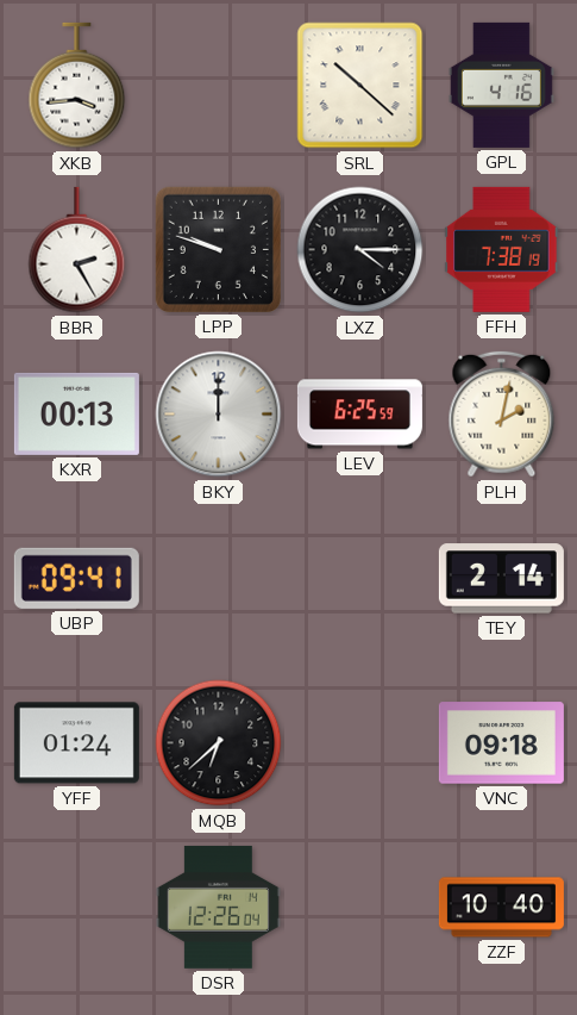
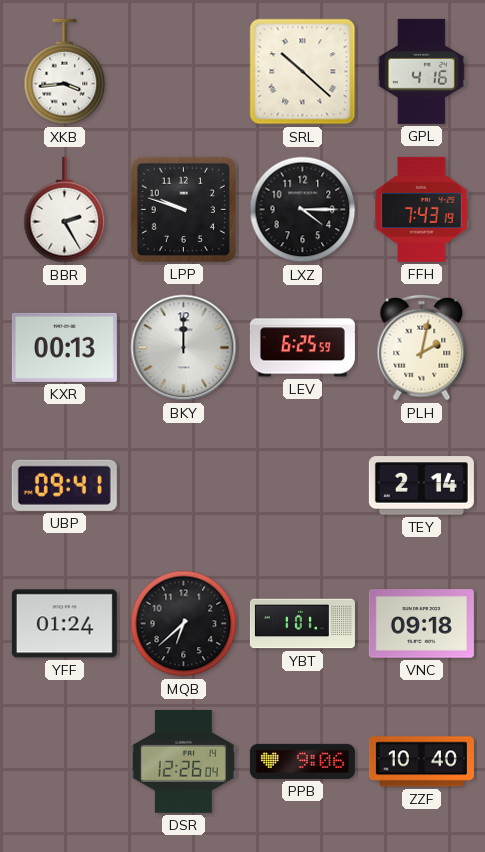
FFH: 7:38 -> 7:43 (422, 209)
YBT: none -> 1:01 (302, 624)
PPB: none -> 9:06 (302, 761)
